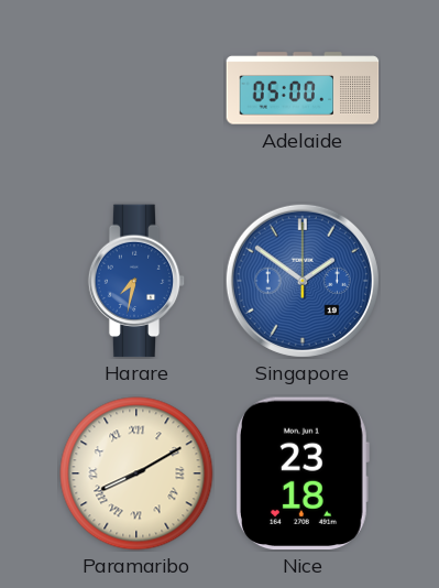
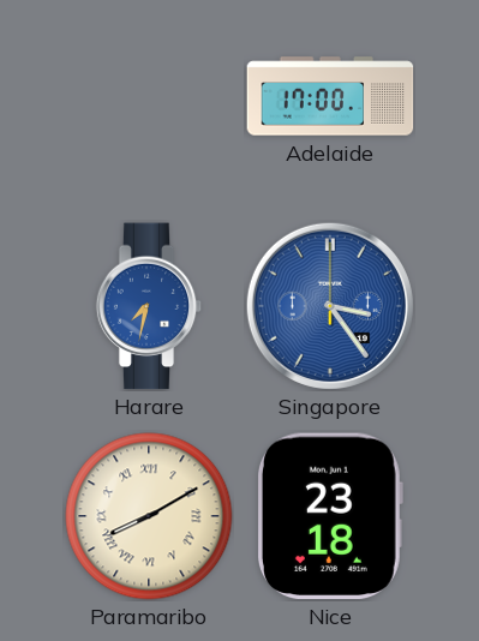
Adelaide: 05:00 -> 17:00 (330, 96)
Singapore: 1:51 -> 3:24 (330, 306)
